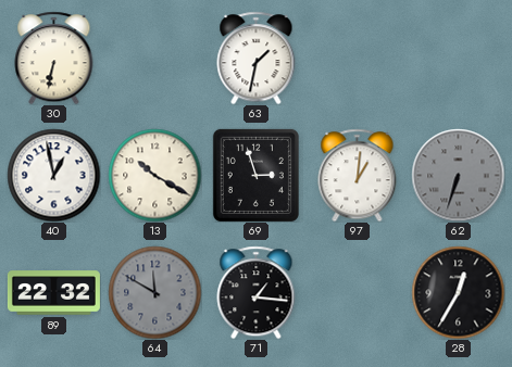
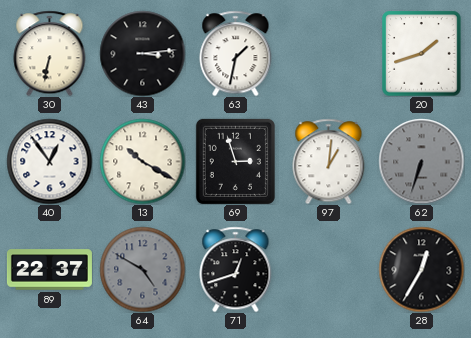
43: none -> 3:14 (142, 53)
20: none -> 1:42 (422, 53)
40: 12:58 -> 12:54 (49, 161)
89: 22:32 -> 22:37 (49, 270)
64: 11:50 -> 4:50 (142, 269)
71: 1:16 -> 12:42 (236, 269)
